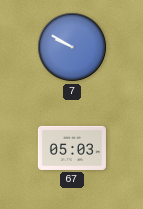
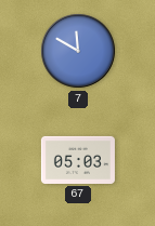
7: 9:50 -> 11:50 (78, 51)
